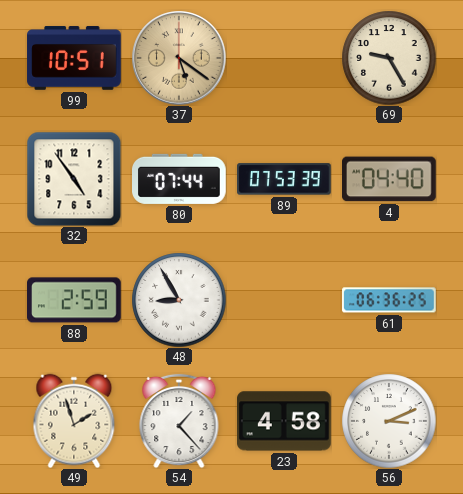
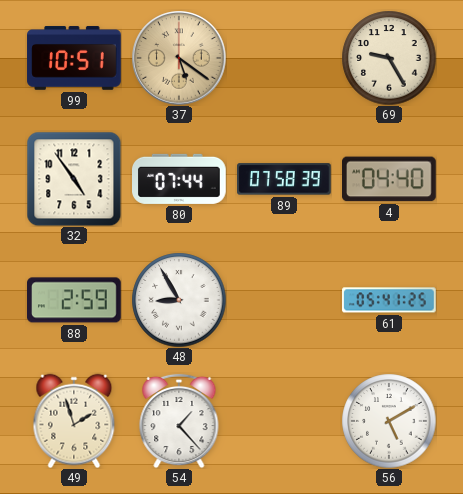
89: 07:53 -> 07:58 (285, 179)
61: 06:36 -> 05:41 (389, 300)
23: 4:58 -> none (285, 421)
56: 3:11 -> 5:10 (389, 421)
